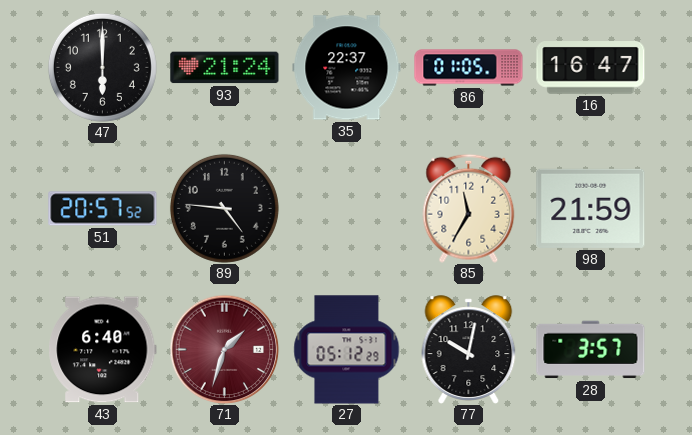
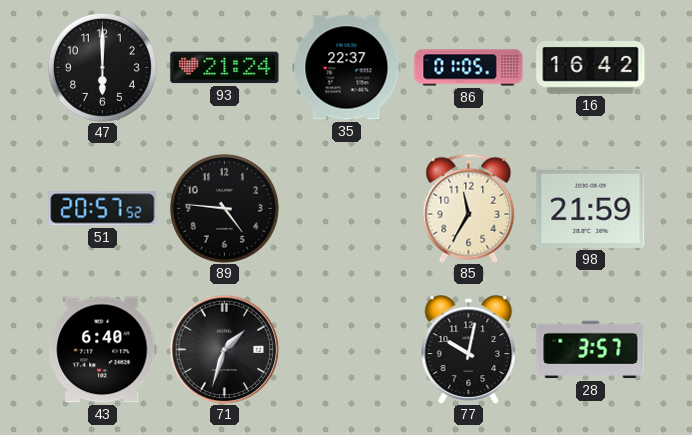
16: 16:47 -> 16:42 (591, 68)
71 dial: burgundy -> black (224, 349)
27: 05:12 -> none (347, 350)
